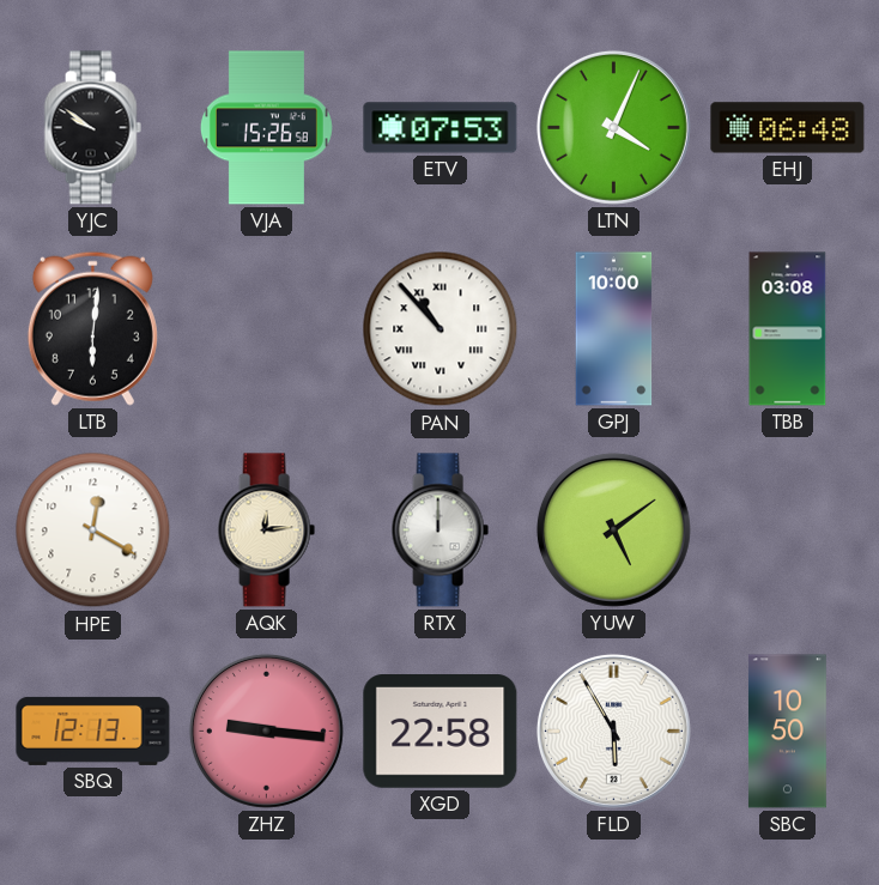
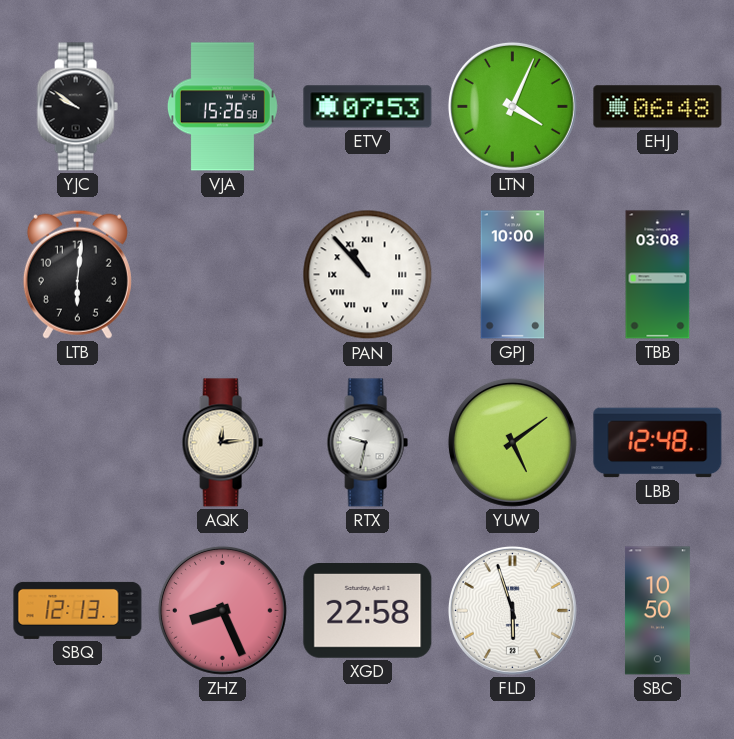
HPE: 12:20 -> none (93, 531)
RTX: 12:00 -> 9:32 (367, 443)
LBB: none -> 12:48 (658, 443)
ZHZ: 9:16 -> 8:26 (222, 610)
FLD: 5:55 -> 5:57 (512, 610)
